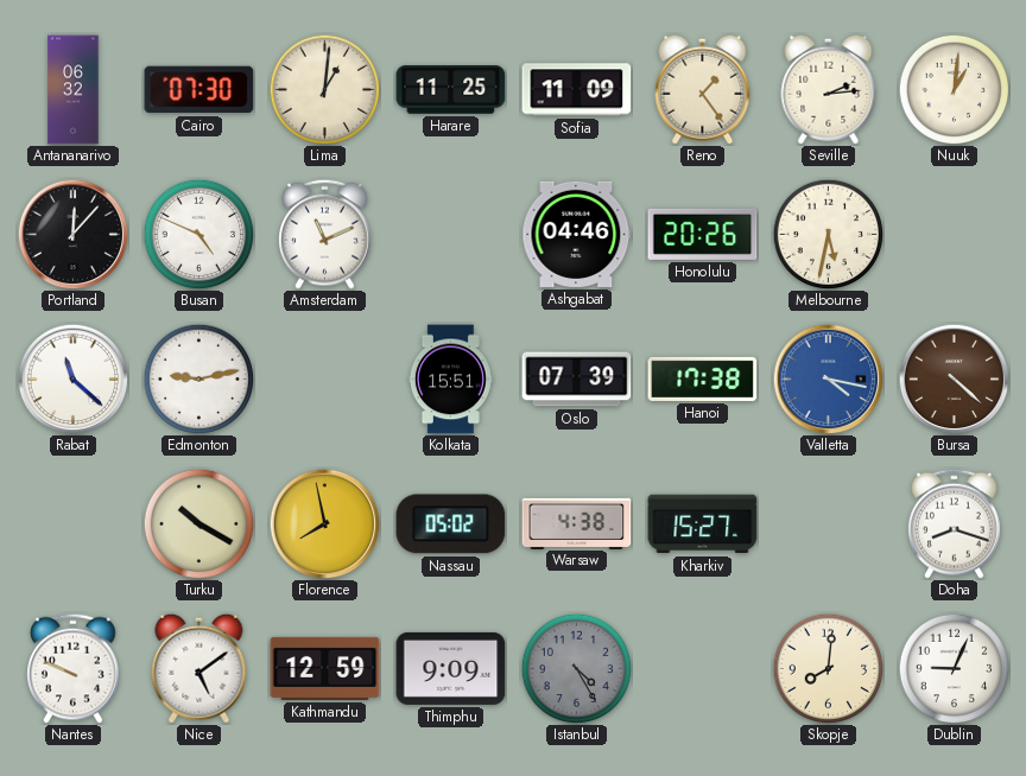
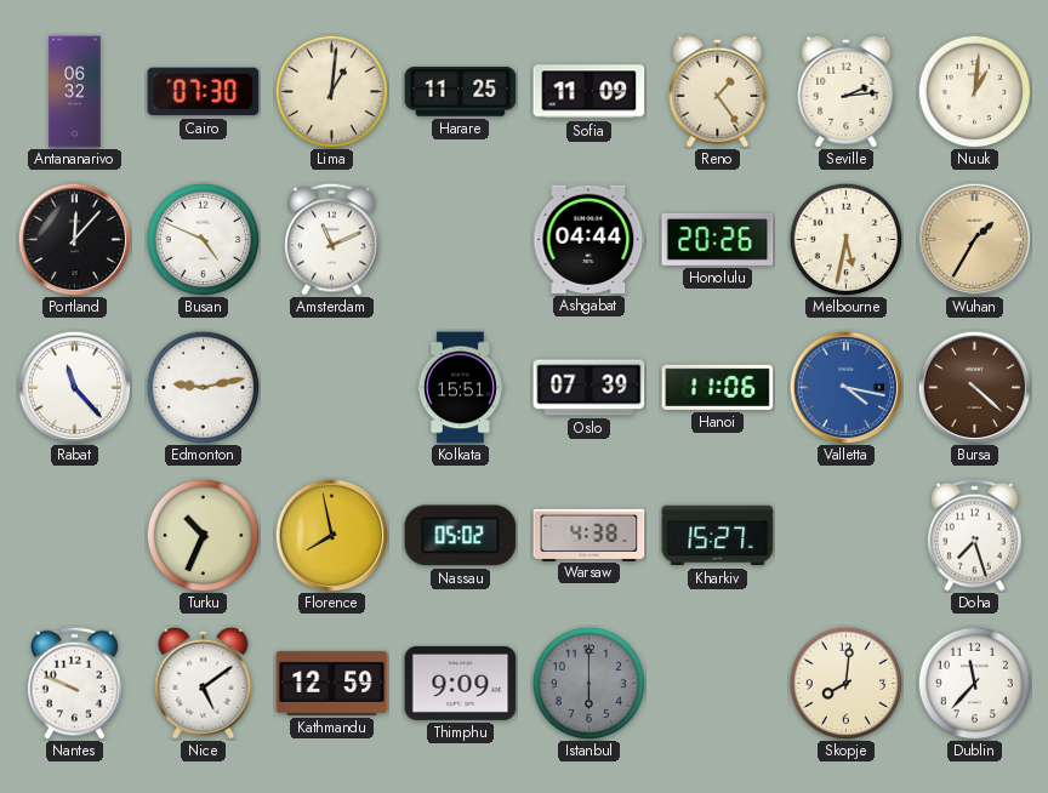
Ashgabat: 04:46 -> 04:44 (589, 239)
Wuhan: none -> 1:35 (974, 239)
Rabat: 11:22 -> 11:23 (74, 387)
Hanoi: 17:38 -> 11:06 (718, 387)
Turku: 10:20 -> 10:34 (203, 535)
Doha: 8:18 -> 7:27 (975, 535)
Istanbul: 4:25 -> 6:00 (588, 683)
Dublin: 9:04 -> 11:37 (974, 683)
